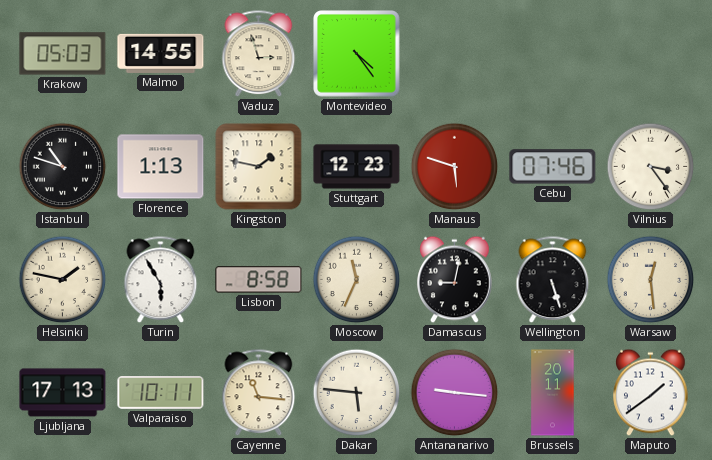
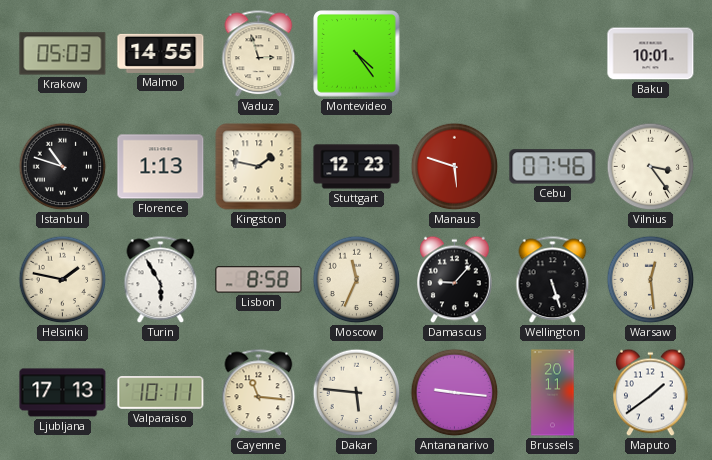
Baku: none -> 10:01 (651, 54)
Damascus: 9:02 -> 9:07 (455, 280)
